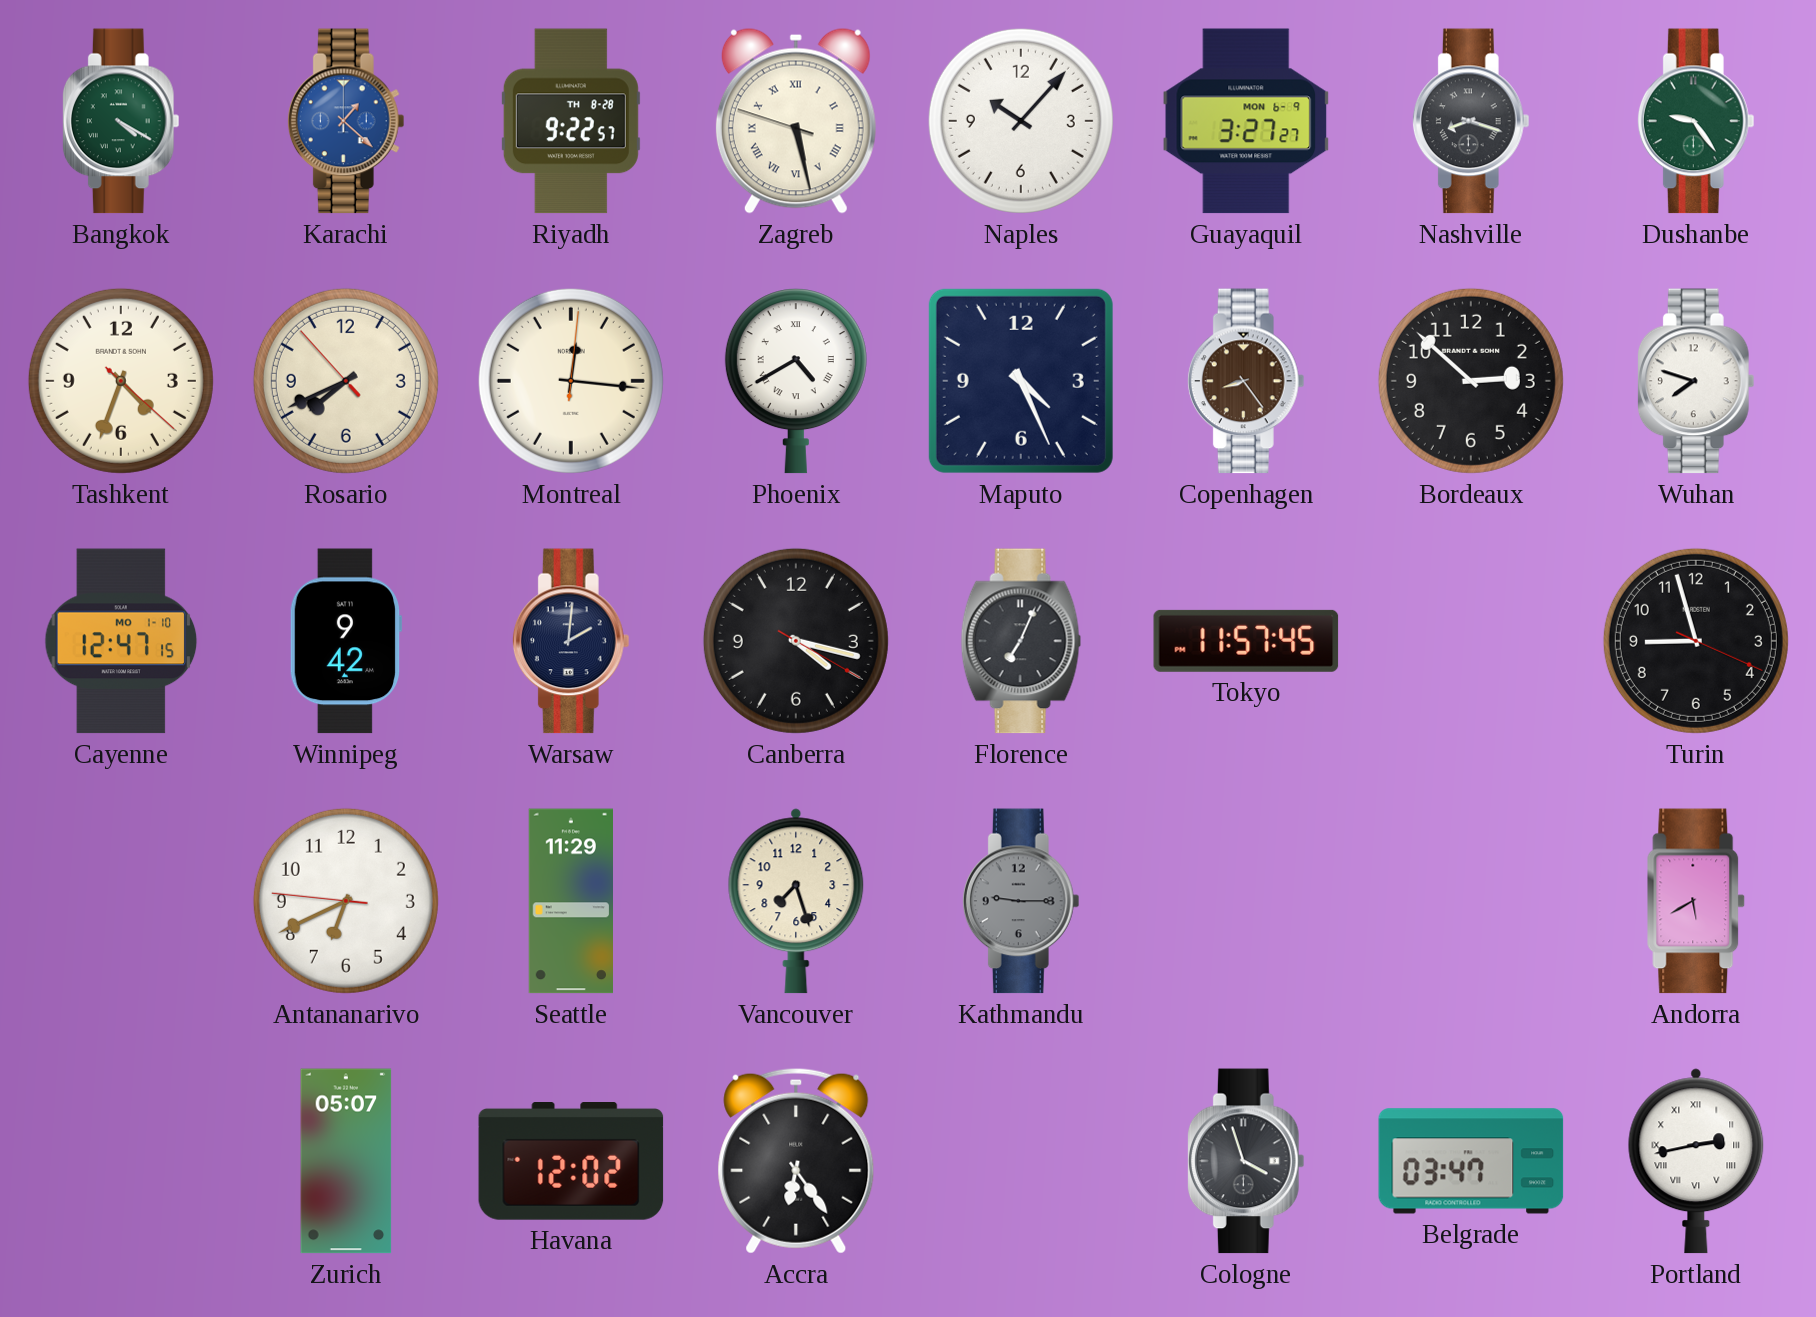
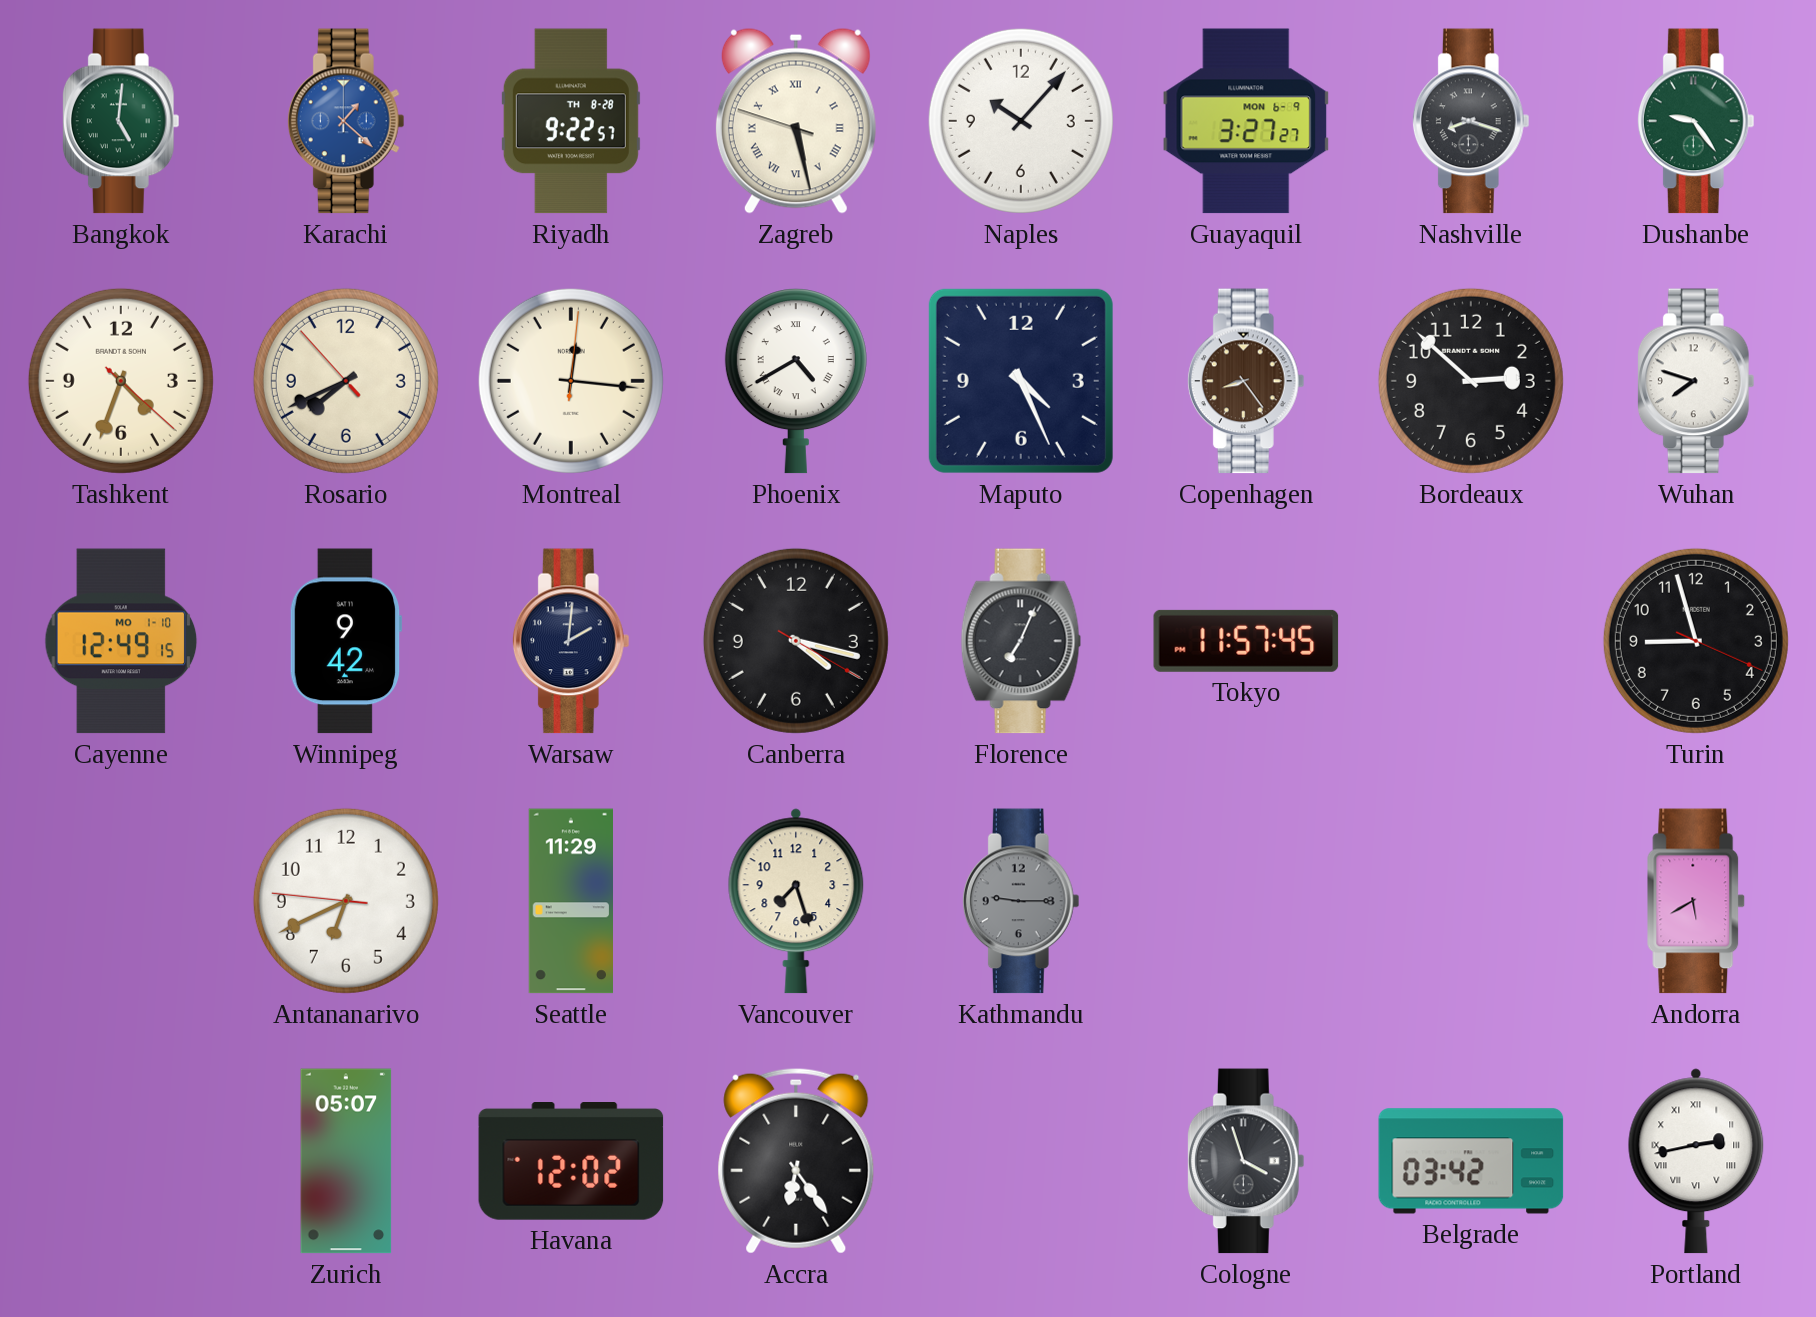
Bangkok: 4:20 -> 5:01 (121, 121)
Cayenne: 12:47 -> 12:49 (121, 641)
Belgrade: 03:47 -> 03:42 (1471, 1161)
